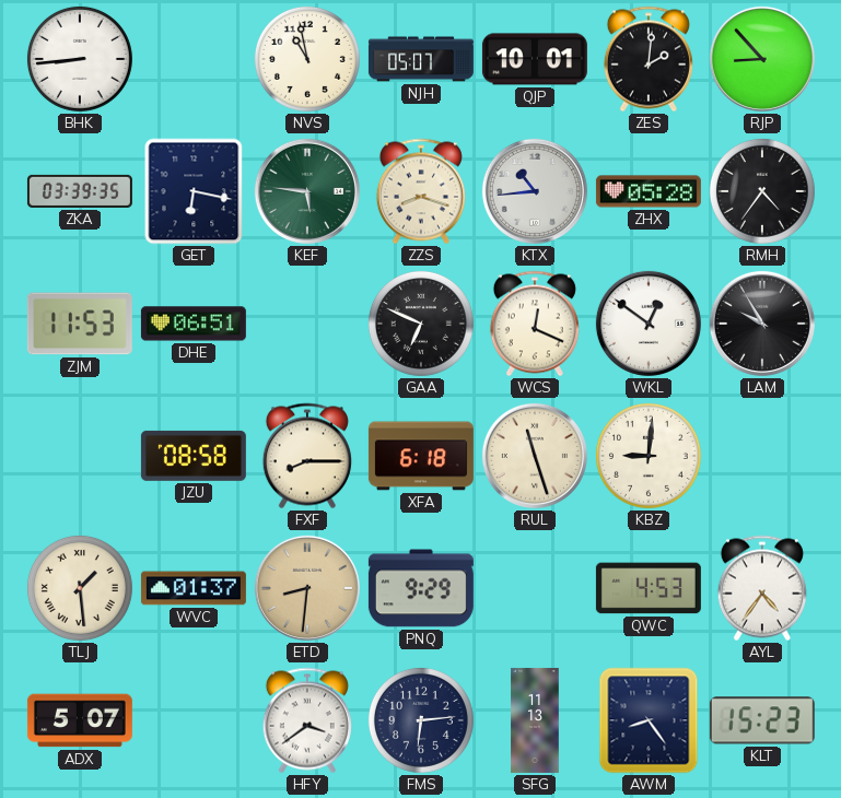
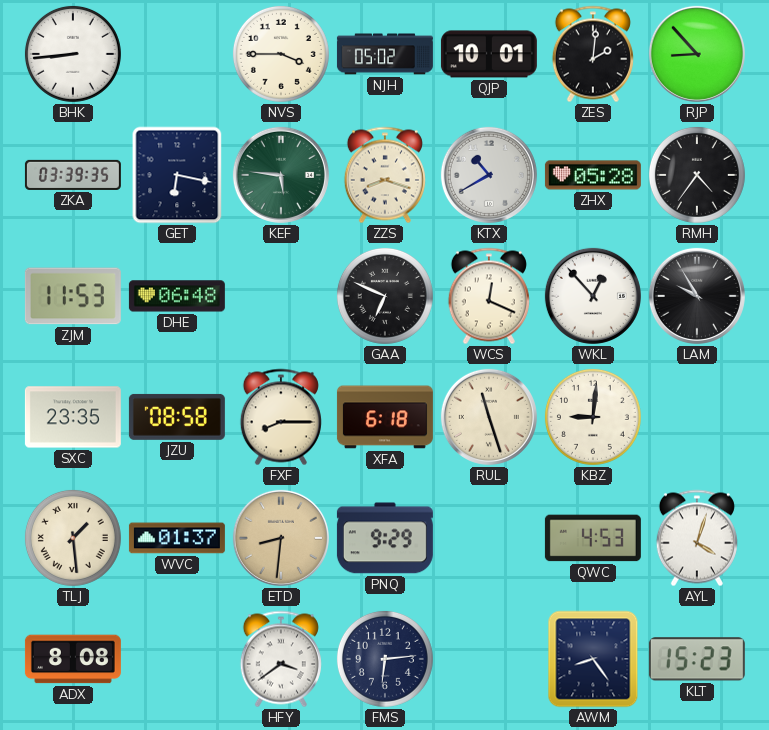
NVS: 10:58 -> 3:45 (281, 54)
NJH: 05:07 -> 05:02 (385, 54)
KTX: 10:44 -> 10:40 (489, 175)
DHE: 06:51 -> 06:48 (177, 296)
WKL: 12:51 -> 12:53 (593, 296)
SXC: none -> 23:35 (73, 417)
AYL: 4:36 -> 4:03 (697, 538)
ADX: 5:07 -> 8:08 (73, 659)
SFG: 11:13 -> none (535, 720)
